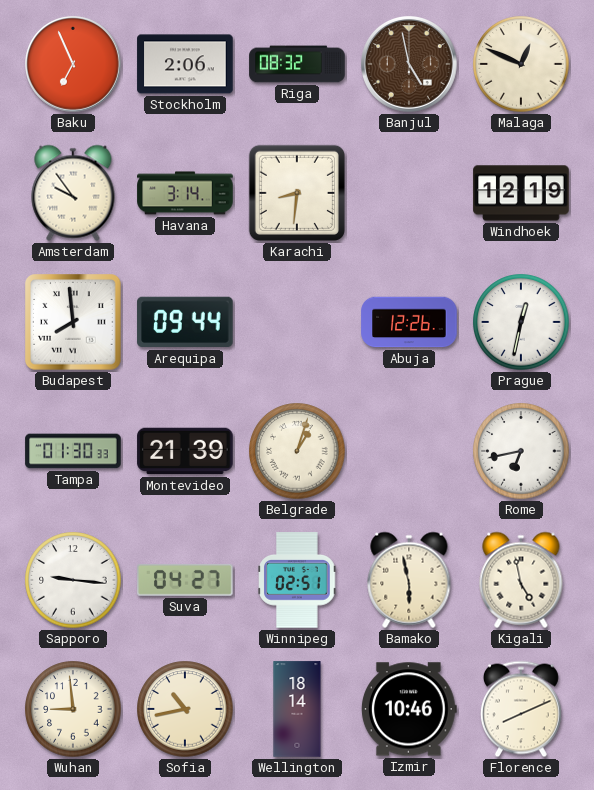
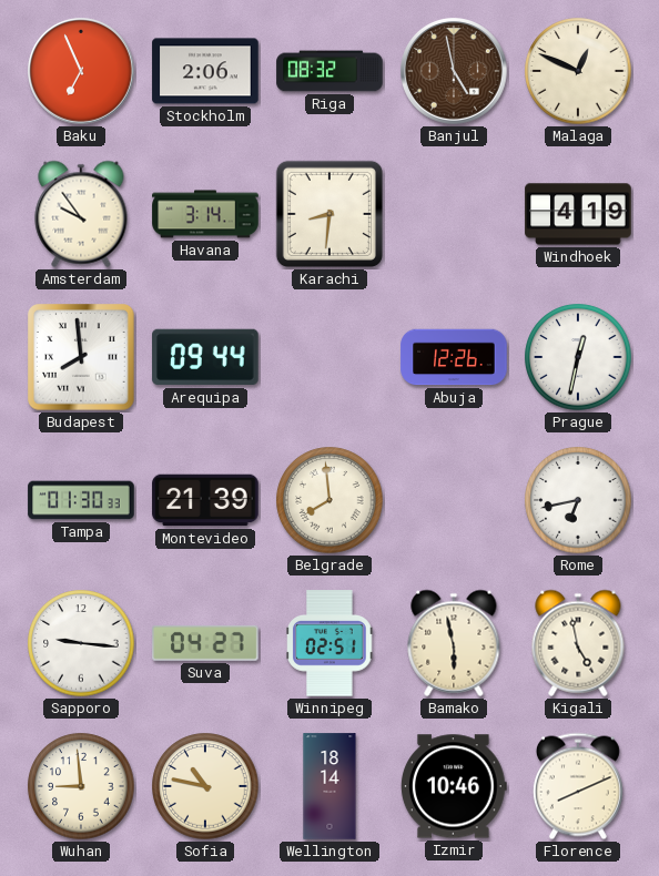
Windhoek: 12:19 -> 4:19 (578, 214)
Belgrade: 1:03 -> 7:59 (329, 500)
Sofia: 10:43 -> 10:47 (205, 786)
